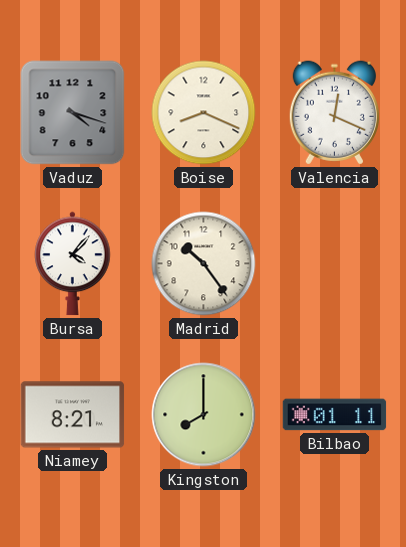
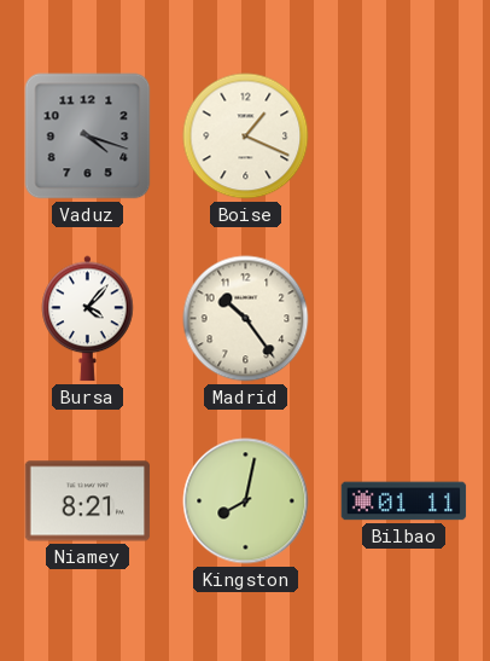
Boise: 8:19 -> 1:19 (246, 137)
Valencia: 12:19 -> none (334, 113)
Kingston: 8:00 -> 8:02 (246, 501)
